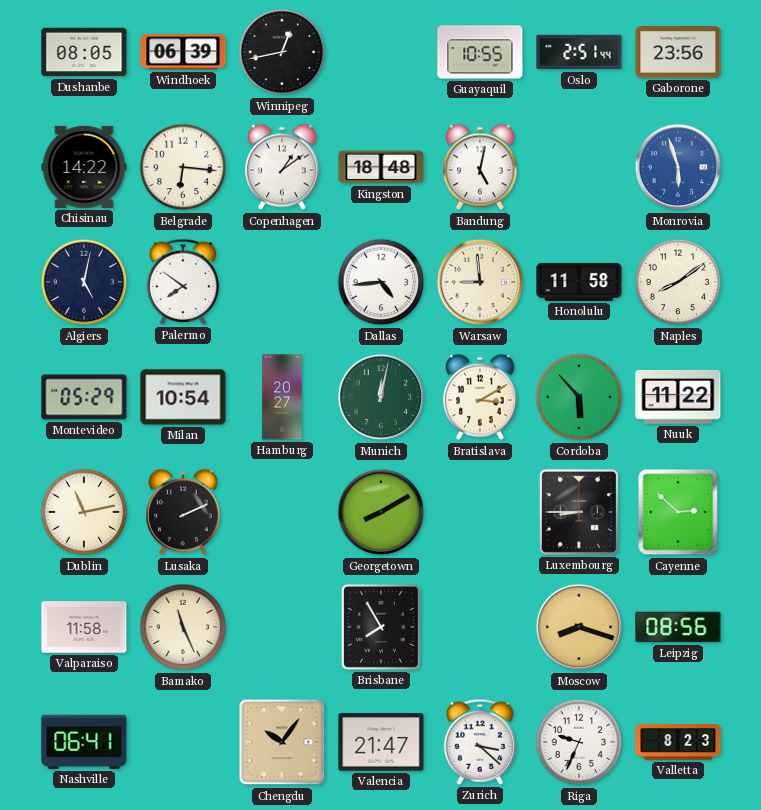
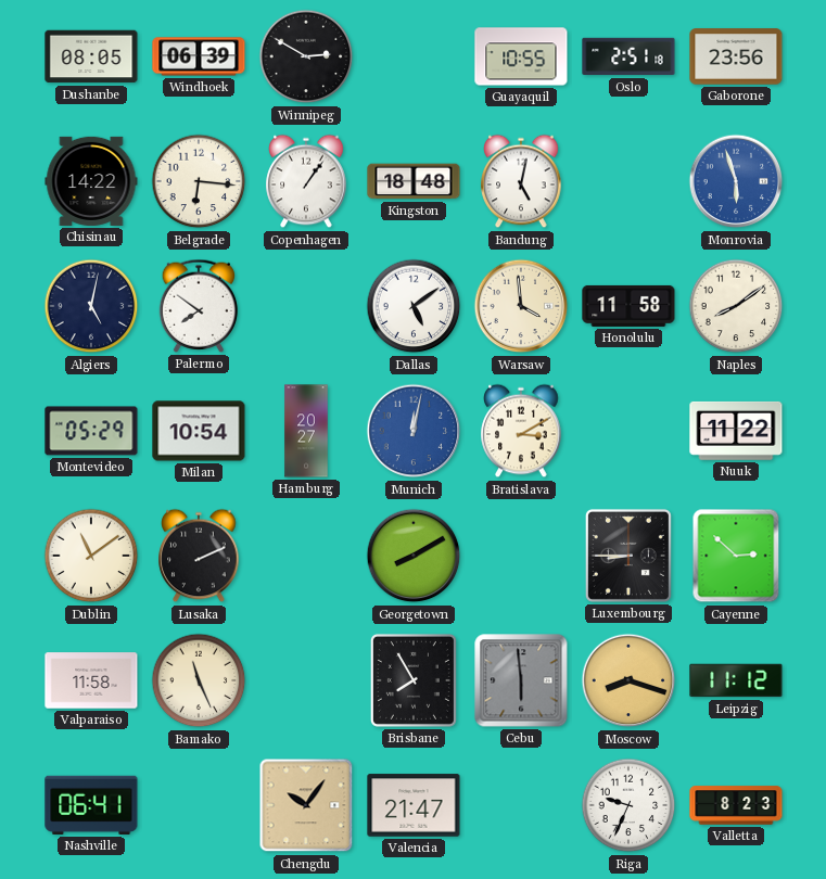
Winnipeg: 12:43 -> 2:50 (306, 56)
Oslo: 2:51:44 -> 2:51:18 (628, 56)
Copenhagen: 1:09 -> 1:06 (306, 181)
Dallas: 4:44 -> 5:09 (414, 306)
Warsaw: 8:59 -> 3:59 (521, 306)
Munich dial: green -> blue (414, 431)
Cordoba: 5:53 -> none (579, 397)
Dublin: 11:13 -> 11:09 (91, 556)
Cebu: none -> 5:59 (521, 680)
Leipzig: 08:56 -> 11:12 (736, 680)
Zurich: 3:22 -> none (480, 742)
